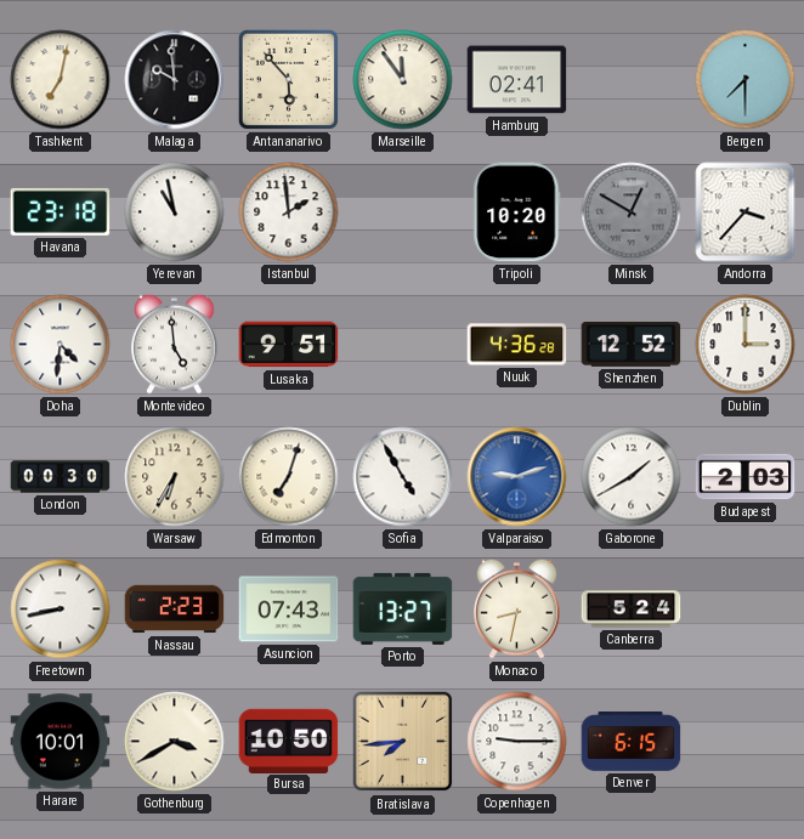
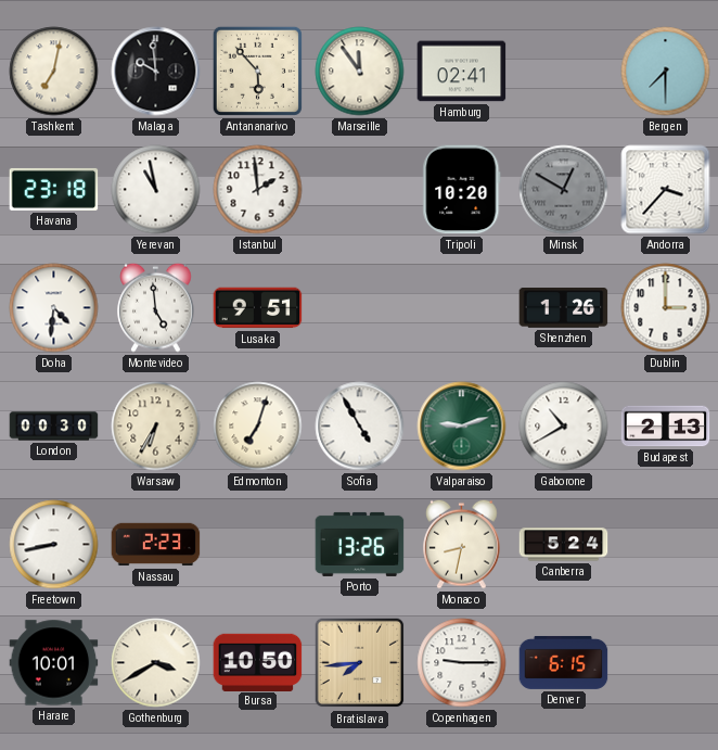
Nuuk: 4:36 -> none (517, 345)
Shenzhen: 12:52 -> 1:26 (564, 308)
Valparaiso dial: blue -> green (462, 427)
Gaborone: 1:40 -> 10:40 (564, 427)
Budapest: 2:03 -> 2:13 (666, 427)
Asuncion: 07:43 -> none (289, 610)
Porto: 13:27 -> 13:26 (360, 544)
